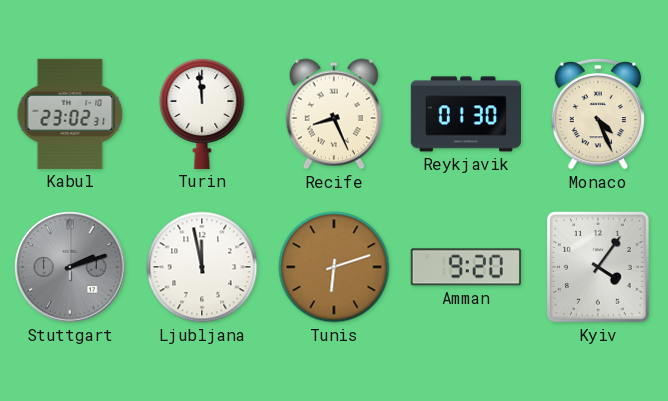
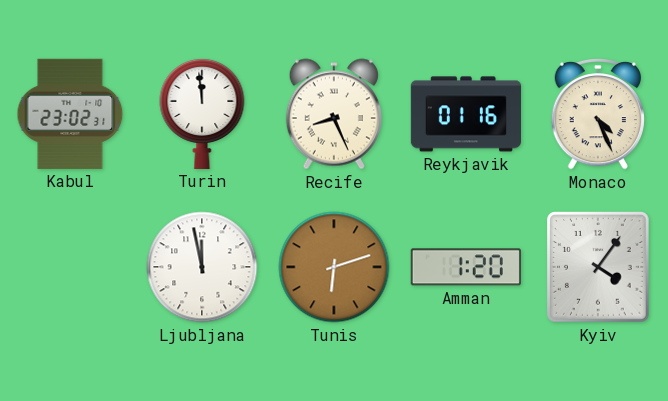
Reykjavik: 01:30 -> 01:16 (465, 114)
Stuttgart: 2:12 -> none (70, 267)
Amman: 9:20 -> 1:20 (466, 267)
